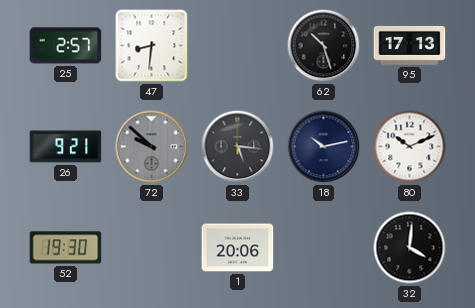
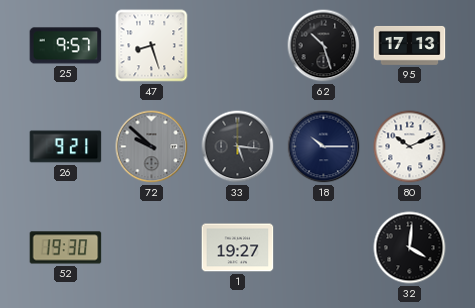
25: 2:57 -> 9:57 (66, 46)
47: 8:31 -> 8:27 (152, 46)
18: 10:13 -> 10:15 (324, 147)
1: 20:06 -> 19:27 (238, 248)
